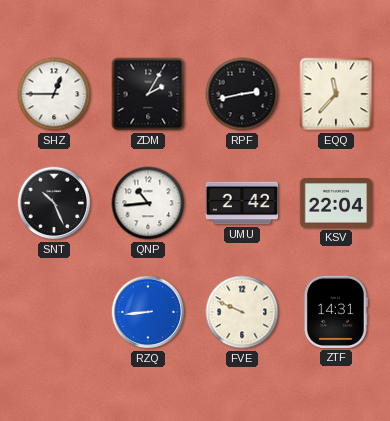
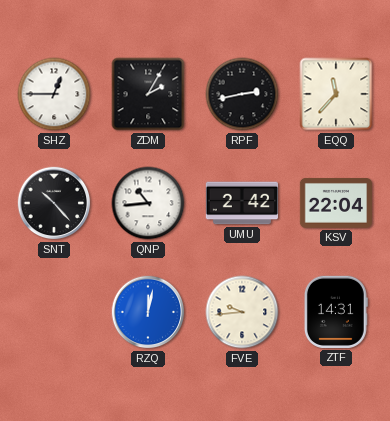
SNT: 10:26 -> 10:23 (54, 203)
RZQ: 8:44 -> 12:02 (148, 312)
FVE: 9:49 -> 9:44 (242, 312)
